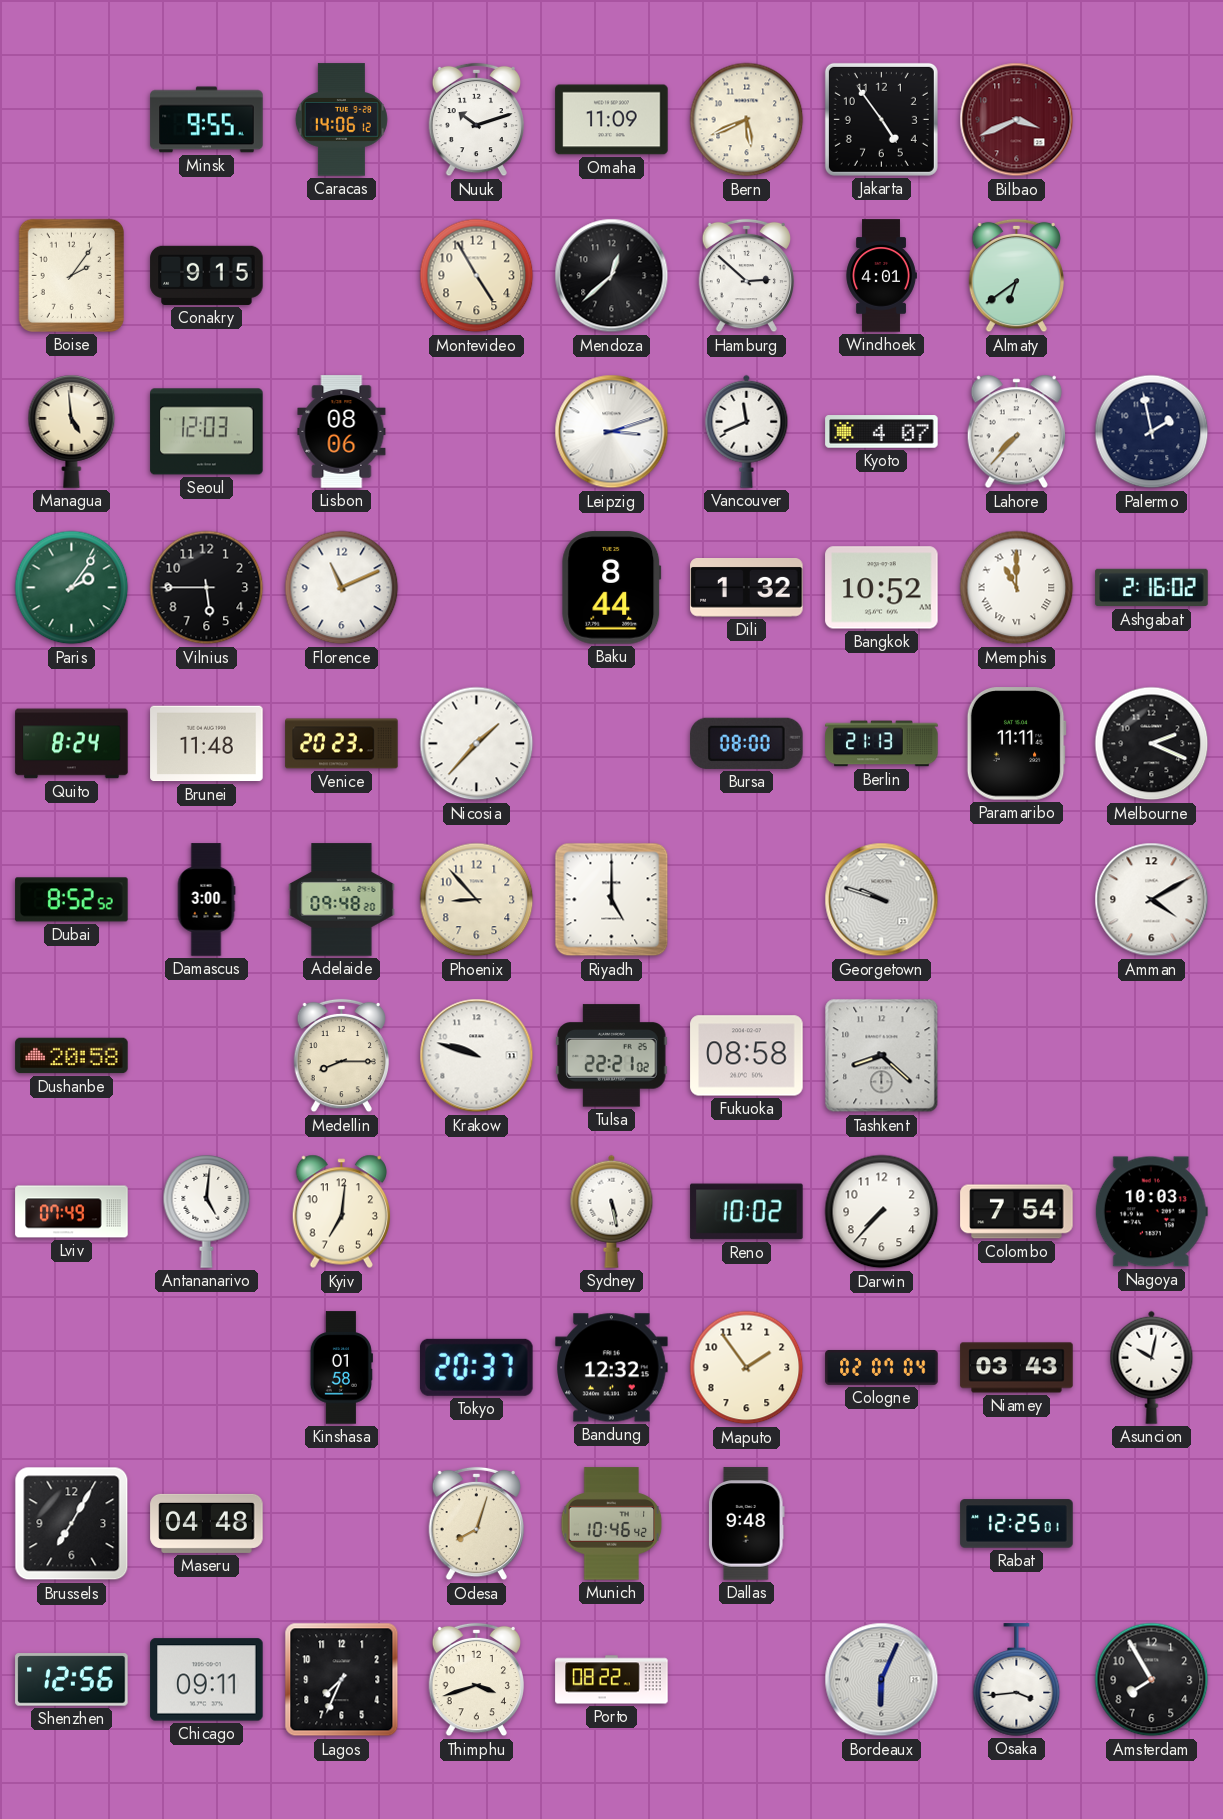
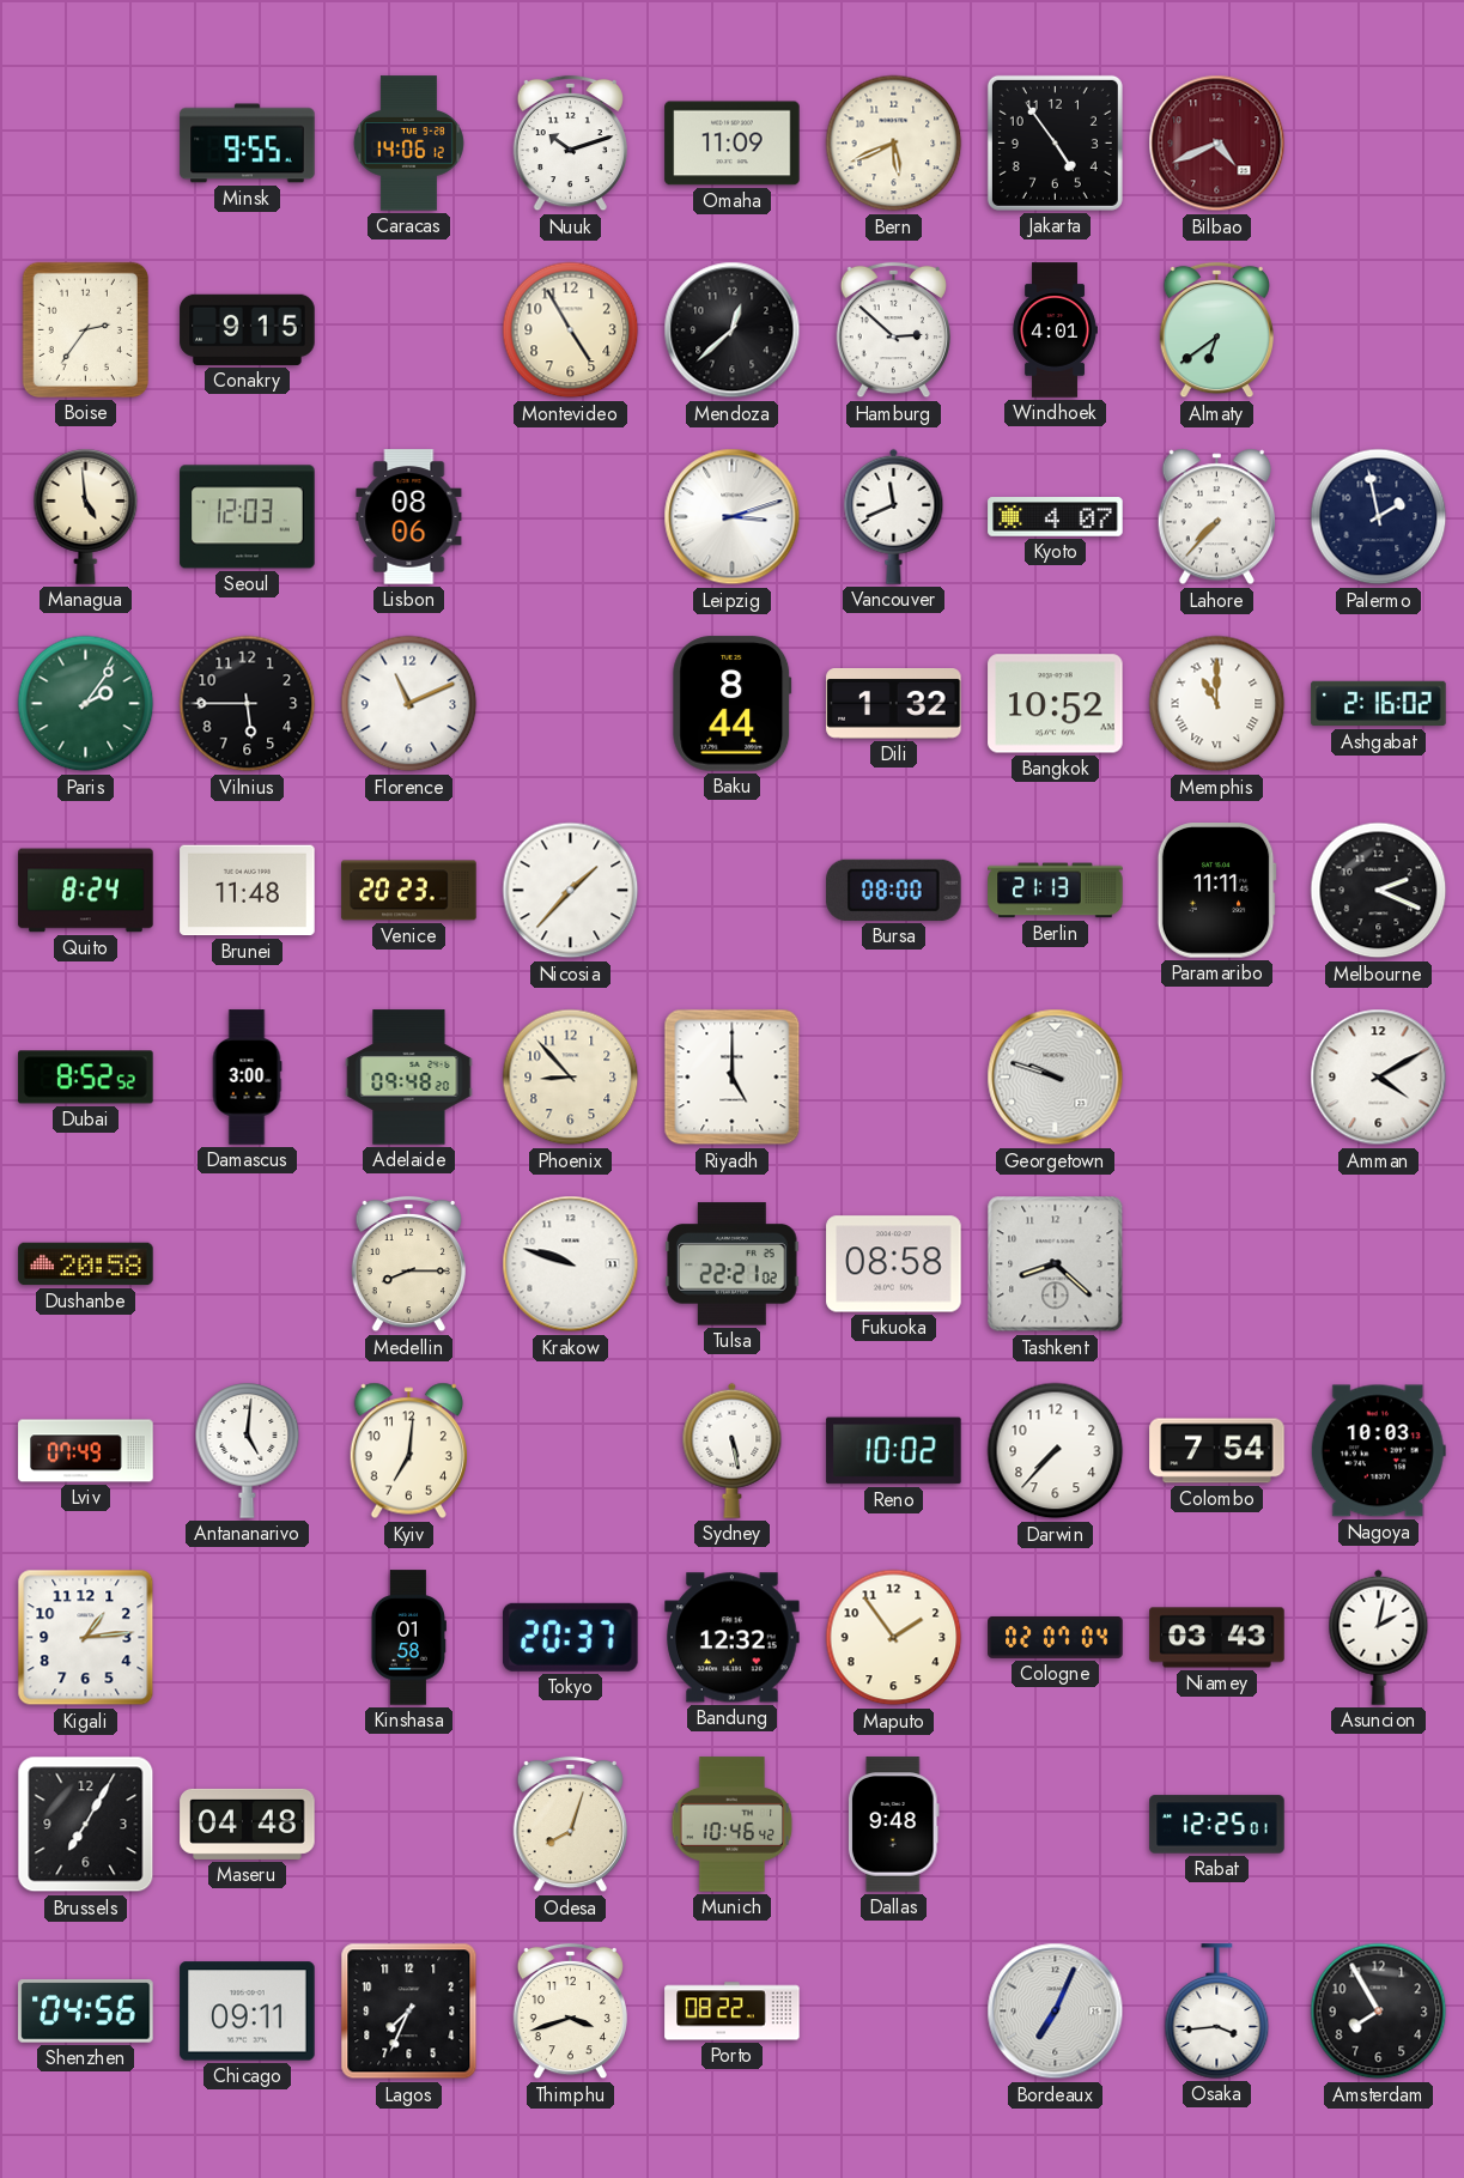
Bilbao: 3:41 -> 4:41 (1217, 144)
Boise: 2:06 -> 2:36 (85, 329)
Kigali: none -> 1:14 (86, 1638)
Asuncion: 10:02 -> 2:02 (1379, 1637)
Shenzhen: 12:56 -> 04:56 (86, 2012)
Bordeaux: 6:04 -> 7:04 (1056, 2012)
